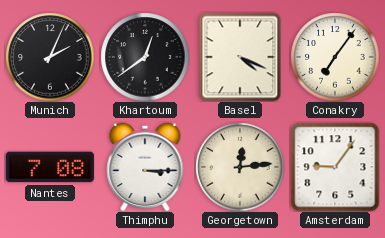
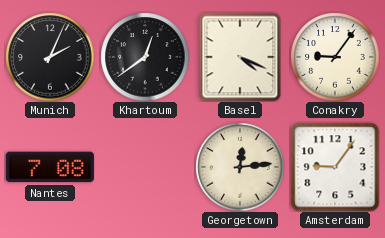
Conakry: 7:06 -> 9:06 (335, 57)
Thimphu: 3:15 -> none (145, 167)
